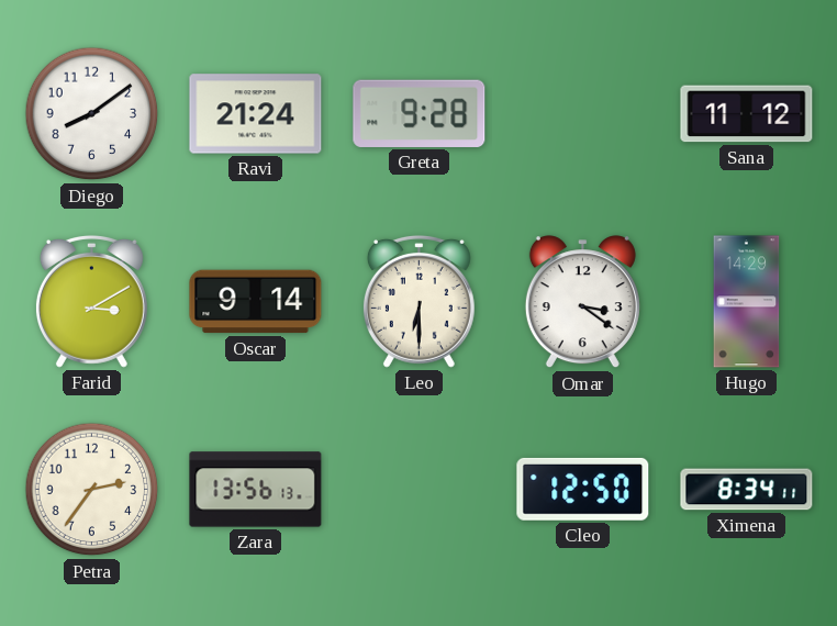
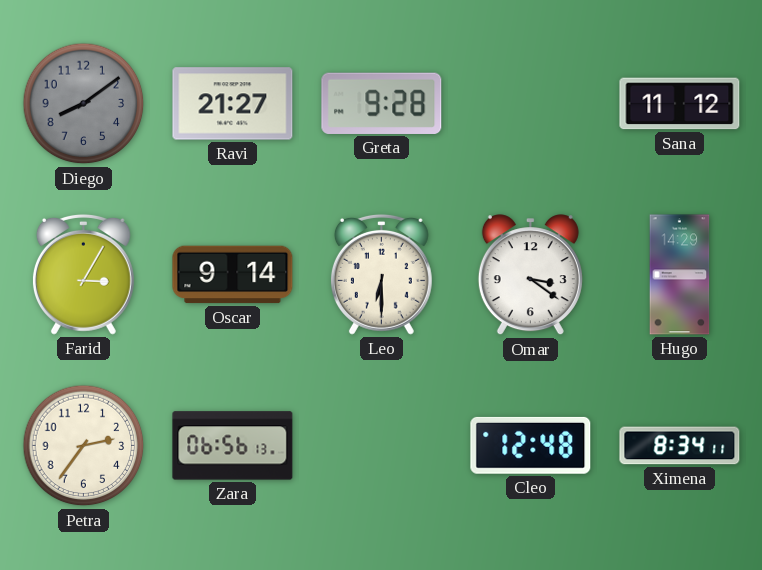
Diego dial: white -> grey (84, 104)
Ravi: 21:24 -> 21:27 (233, 104)
Farid: 3:10 -> 3:05 (83, 274)
Zara: 13:56 -> 06:56 (233, 446)
Cleo: 12:50 -> 12:48 (531, 445)
